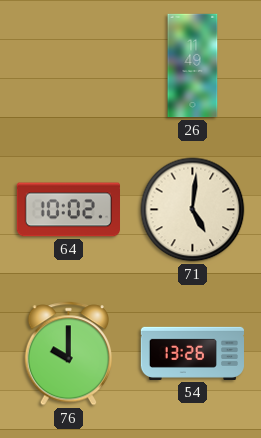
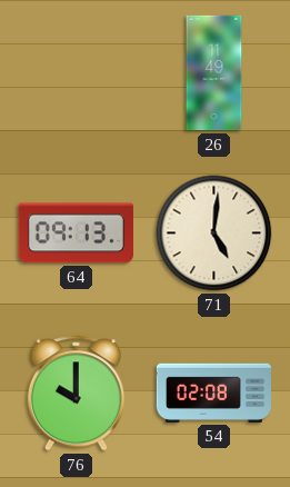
64: 10:02 -> 09:13 (76, 233)
54: 13:26 -> 02:08 (213, 392)
